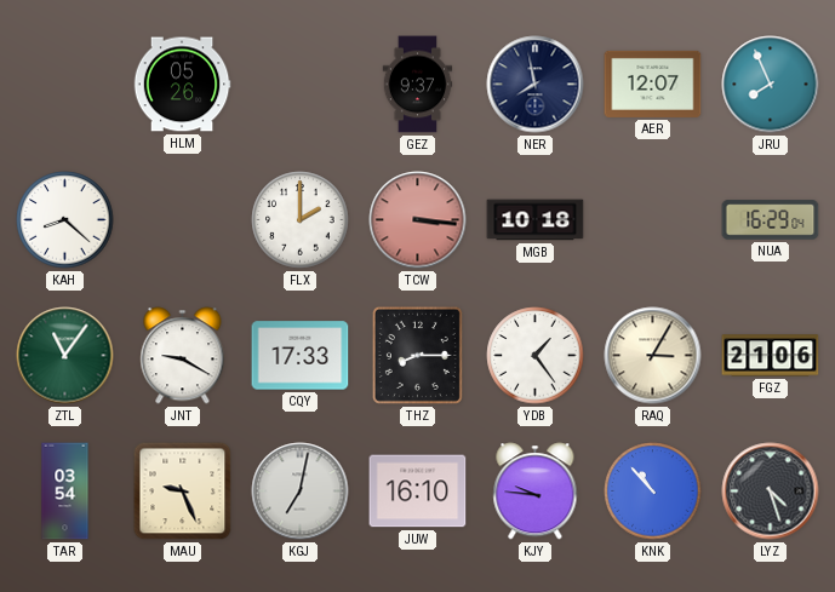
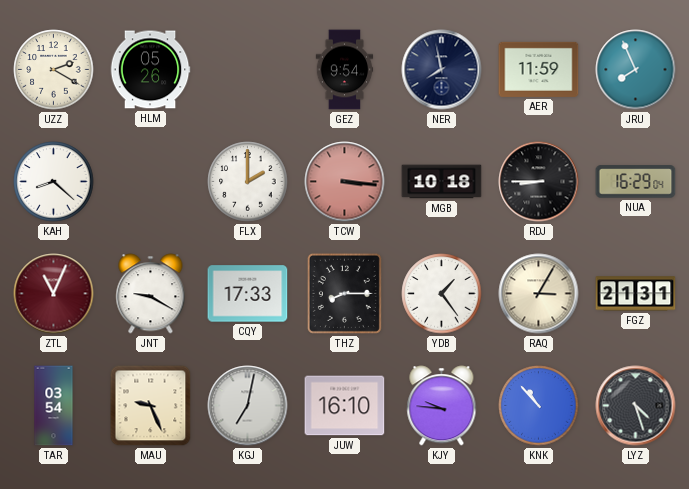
UZZ: none -> 2:20 (54, 70)
GEZ: 9:37 -> 9:54 (345, 70)
AER: 12:07 -> 11:59 (539, 69)
RDJ: none -> 8:45 (539, 182)
ZTL: 11:06 -> 11:04 (54, 294)
ZTL dial: green -> burgundy (54, 294)
FGZ: 21:06 -> 21:31 (636, 294)
